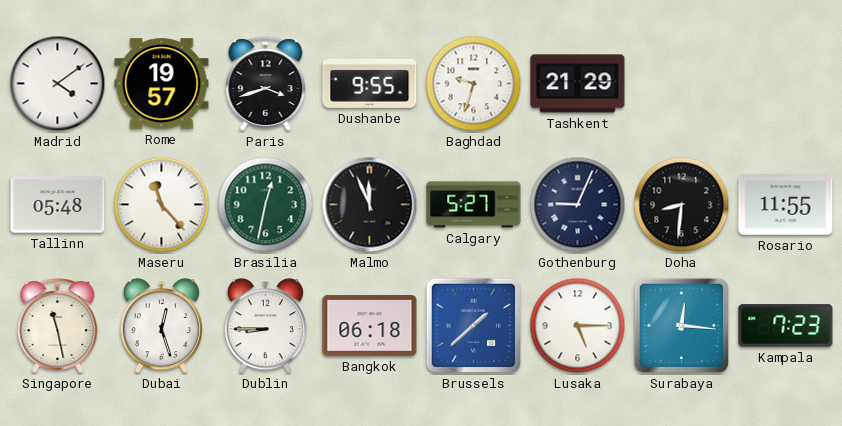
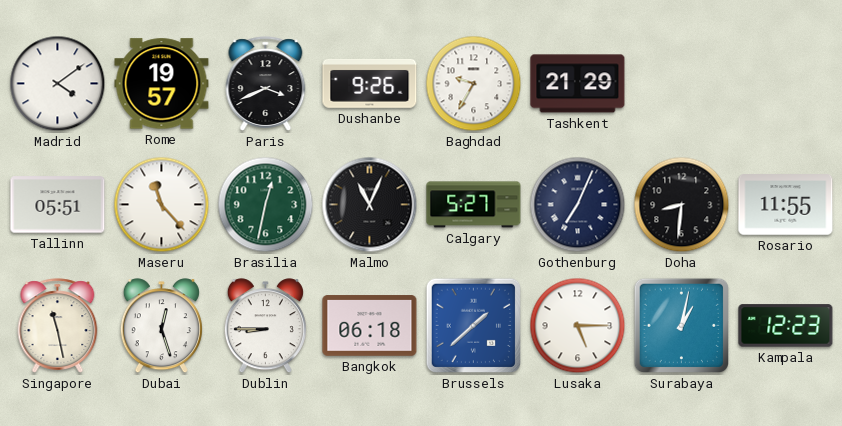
Paris: 3:42 -> 3:41 (266, 84)
Dushanbe: 9:55 -> 9:26 (370, 83)
Baghdad: 9:33 -> 9:35 (474, 84)
Tallinn: 05:48 -> 05:51 (58, 205)
Malmo: 11:56 -> 11:04 (370, 205)
Gothenburg: 9:04 -> 7:04 (578, 205)
Surabaya: 12:16 -> 1:02 (682, 326)
Kampala: 7:23 -> 12:23 (786, 326)
